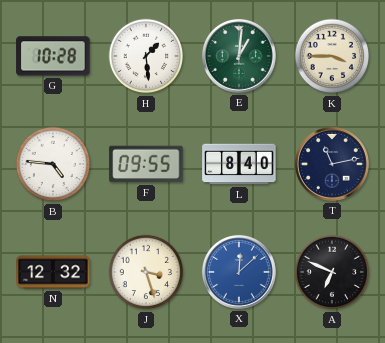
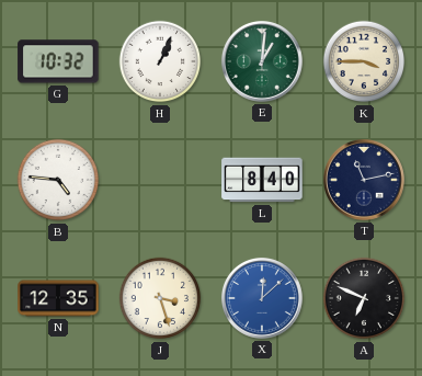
G: 10:28 -> 10:32 (58, 61)
H: 1:29 -> 1:04 (160, 61)
F: 09:55 -> none (146, 164)
N: 12:32 -> 12:35 (58, 298)
